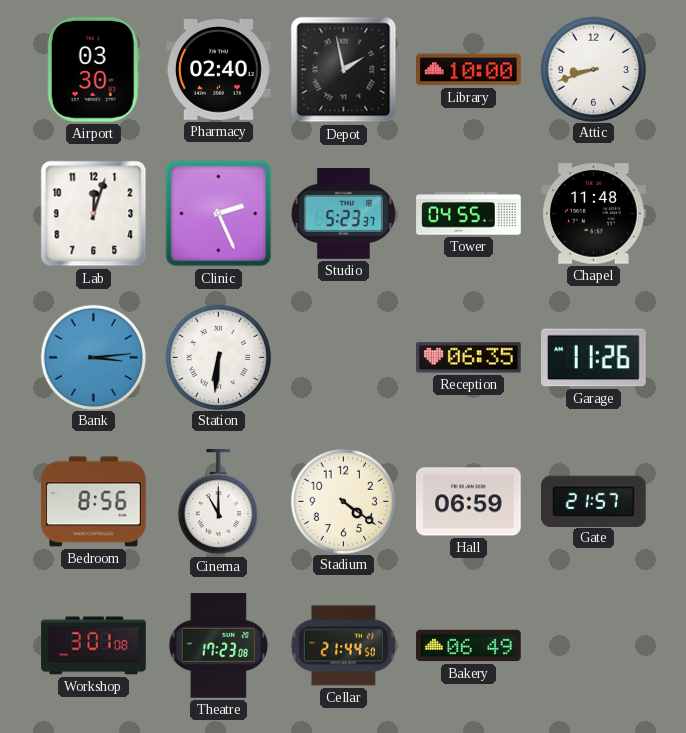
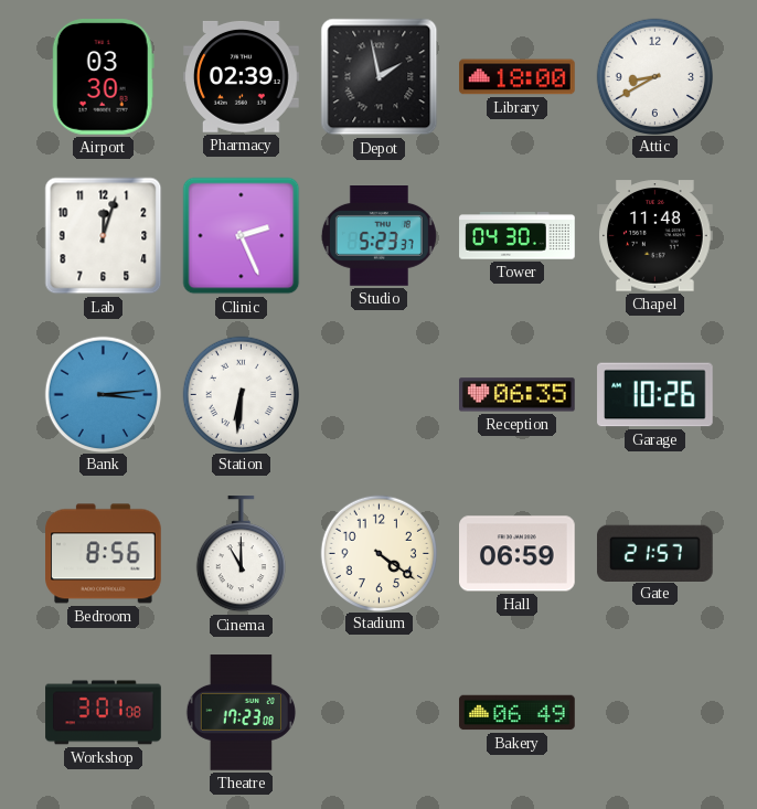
Pharmacy: 02:40 -> 02:39 (242, 76)
Library: 10:00 -> 18:00 (518, 77)
Attic: 8:42 -> 8:40 (654, 76)
Tower: 04:55 -> 04:30 (518, 236)
Garage: 11:26 -> 10:26 (655, 395)
Cellar: 21:44 -> none (343, 646)
